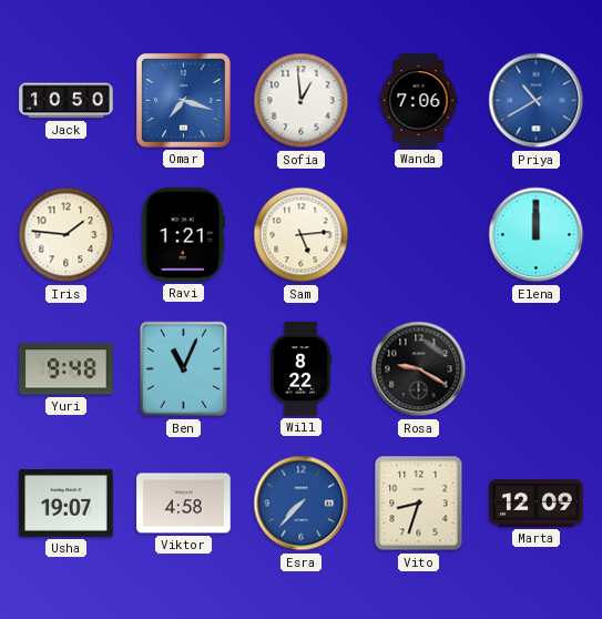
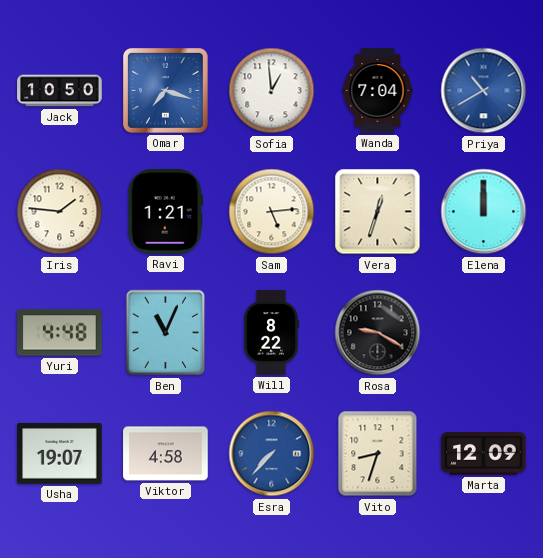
Wanda: 7:06 -> 7:04 (378, 91)
Vera: none -> 12:33 (378, 212)
Yuri: 9:48 -> 4:48 (60, 333)
